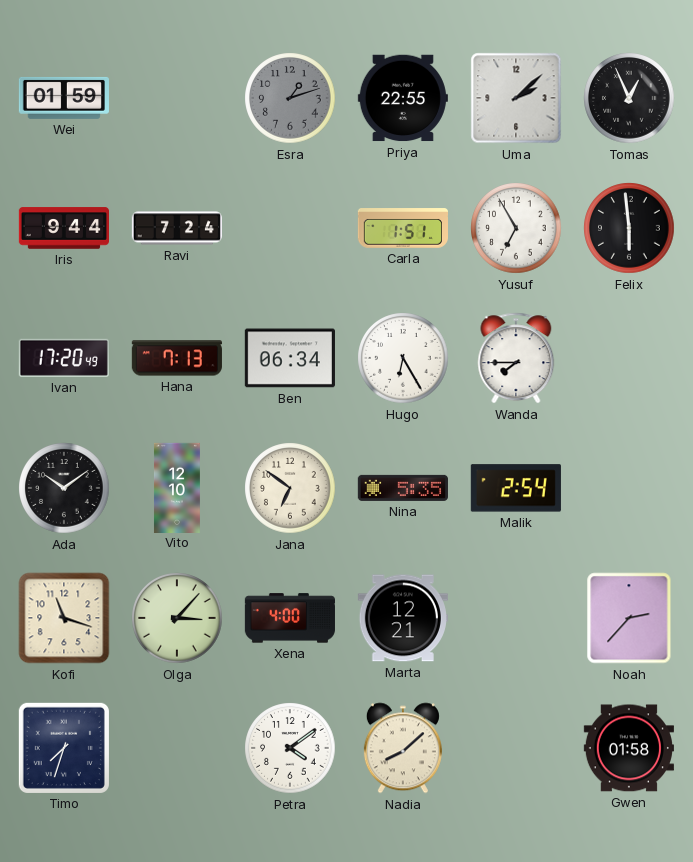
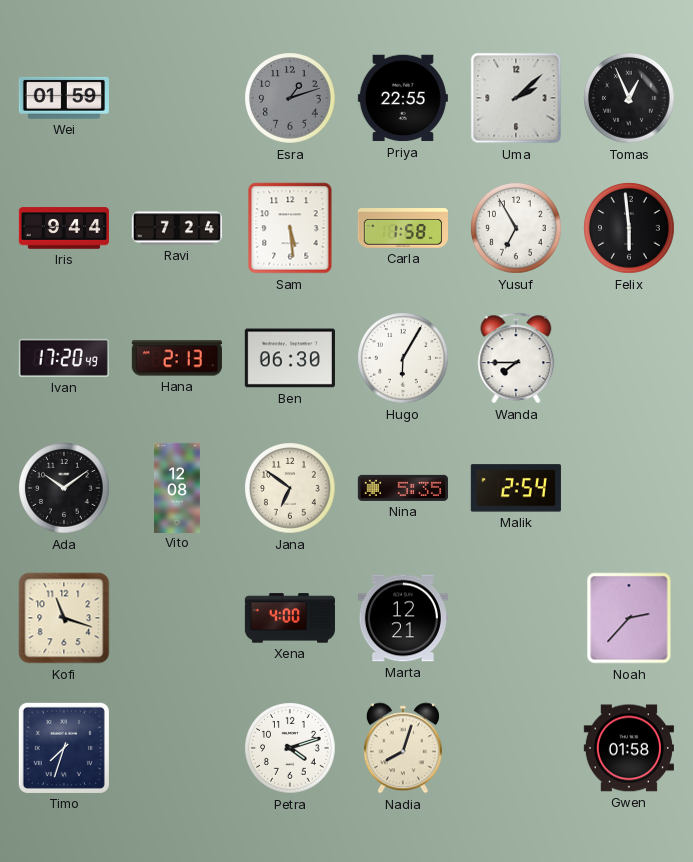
Sam: none -> 5:29 (290, 228)
Carla: 1:51 -> 1:58 (402, 228)
Hana: 7:13 -> 2:13 (177, 358)
Ben: 06:34 -> 06:30 (290, 358)
Hugo: 6:25 -> 6:05 (403, 358)
Vito: 12:10 -> 12:08 (177, 487)
Olga: 3:07 -> none (177, 618)
Petra: 4:09 -> 4:12 (290, 748)
Nadia: 8:08 -> 8:03 (403, 748)
